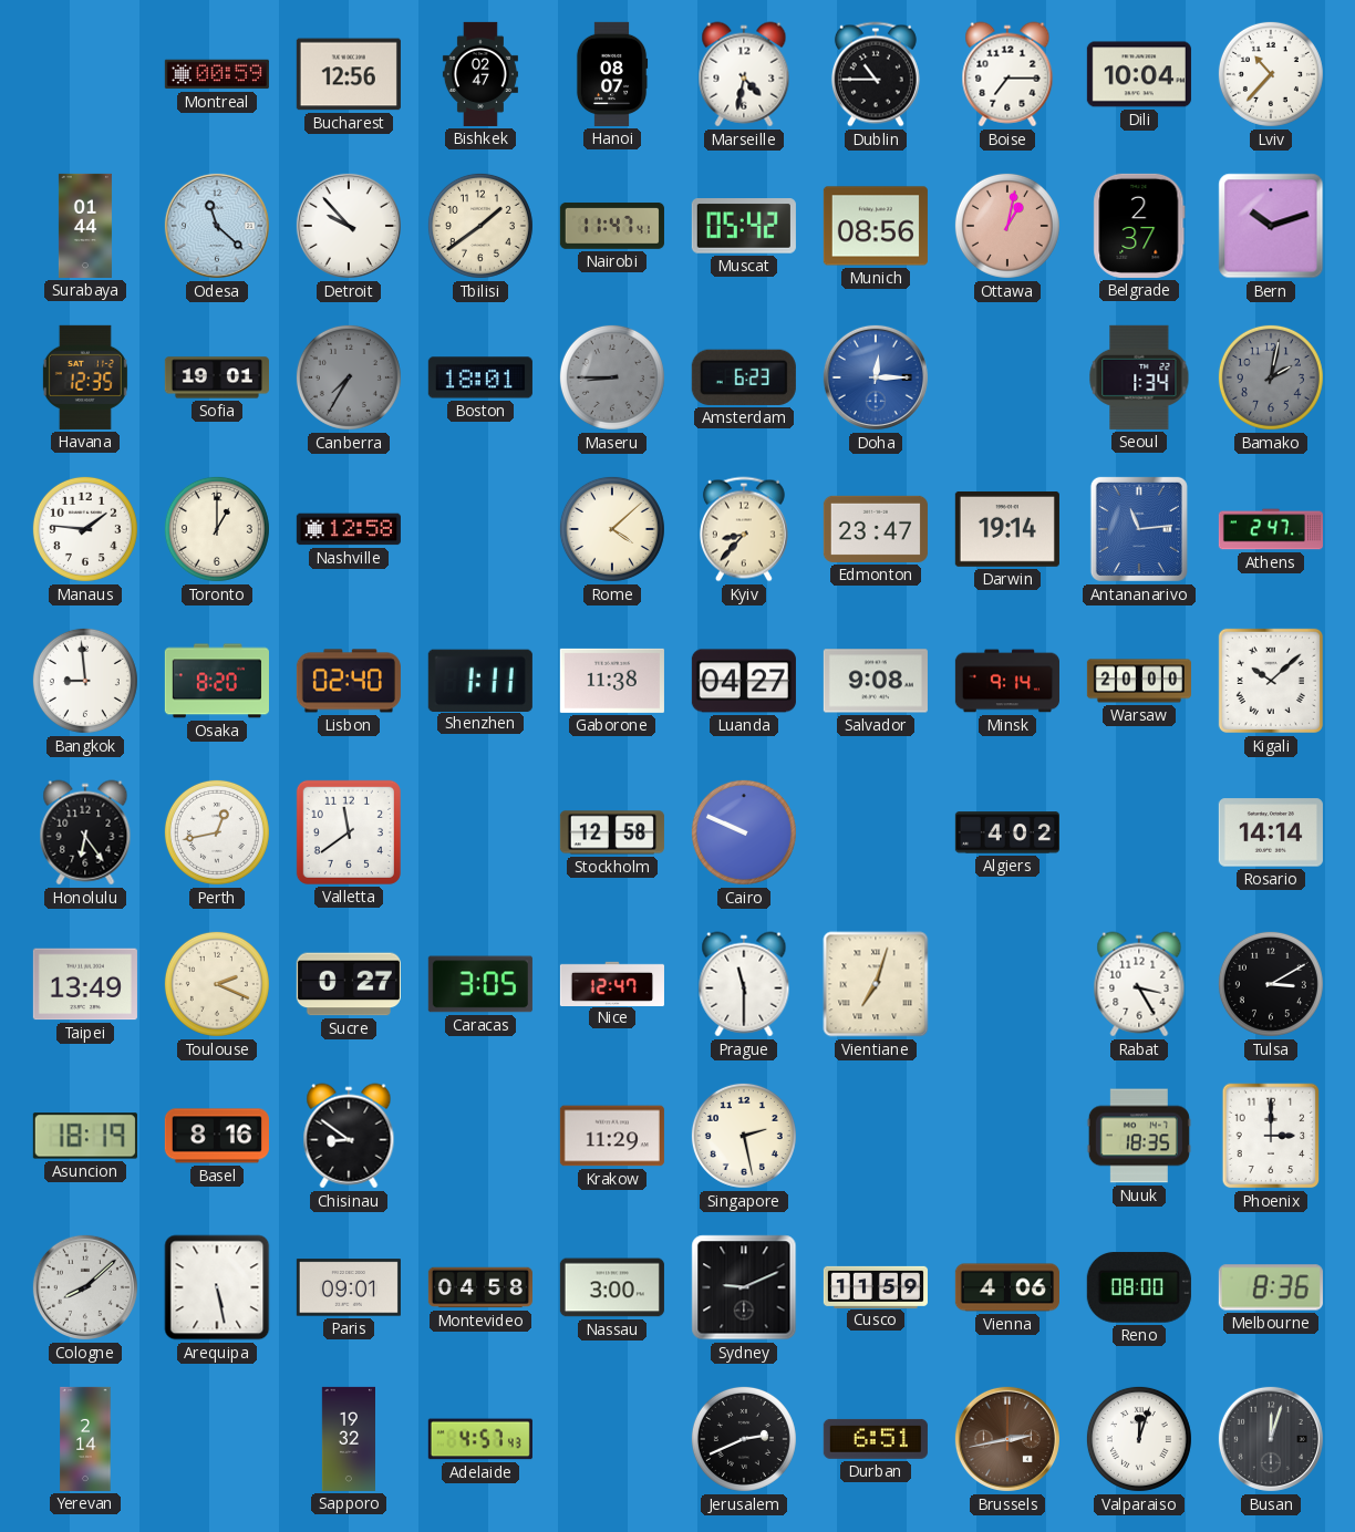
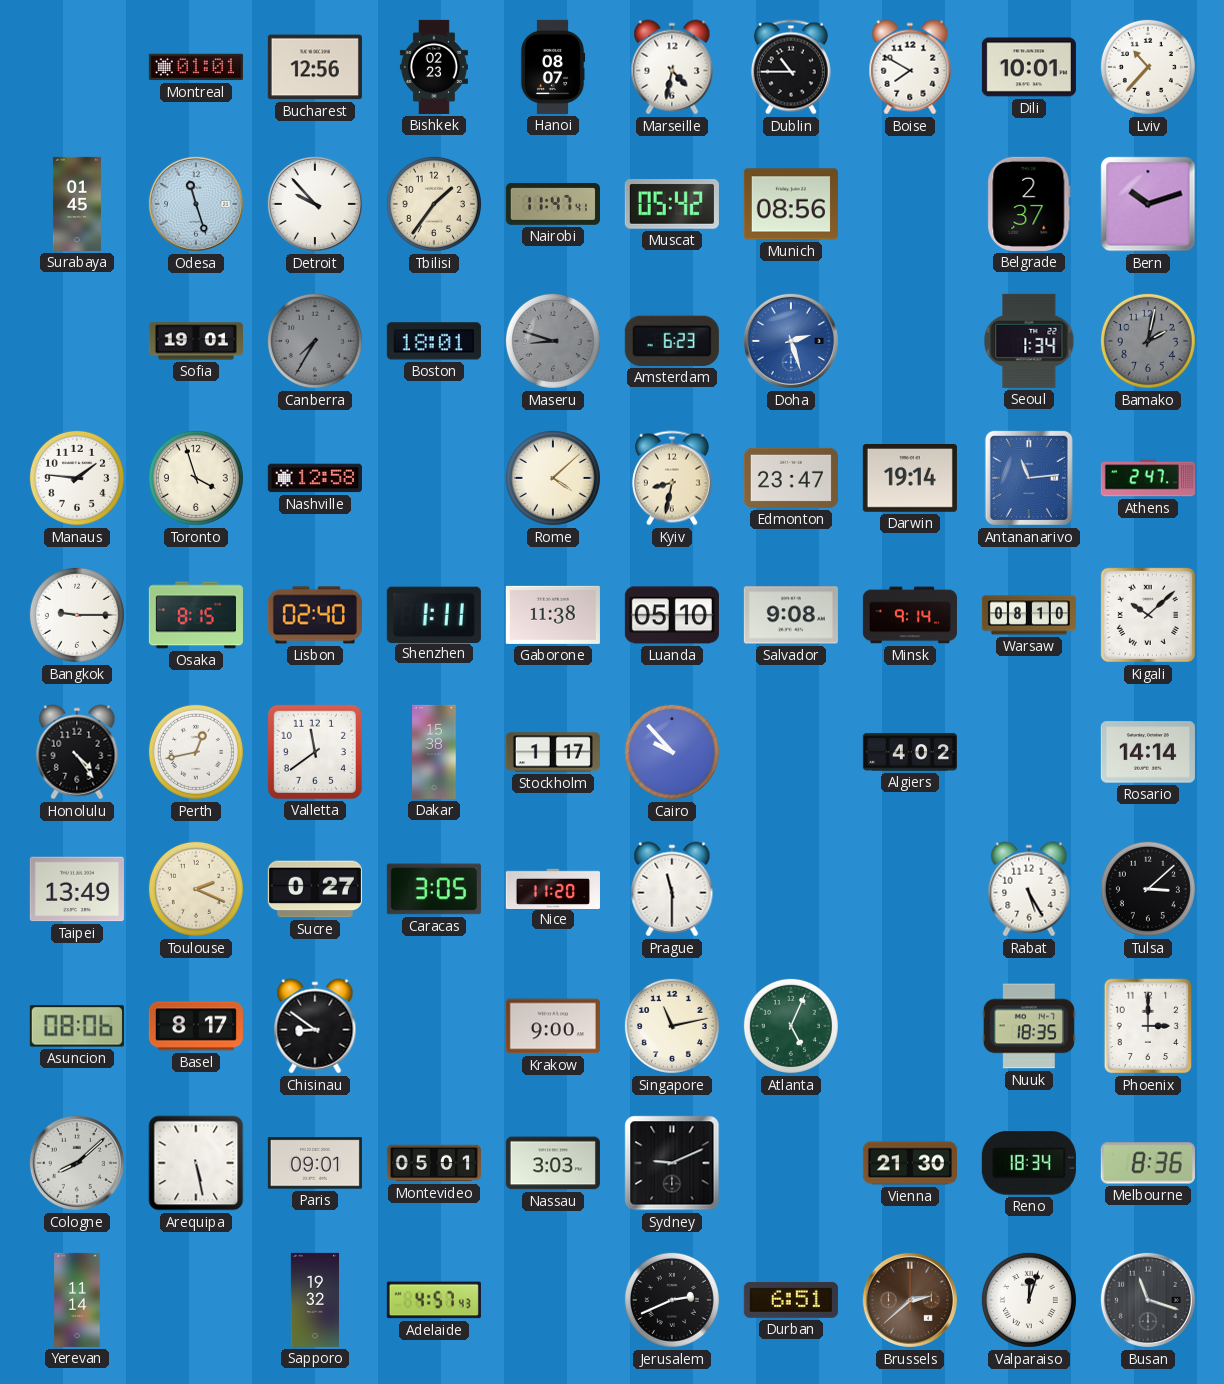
Montreal: 00:59 -> 01:01 (196, 67)
Bishkek: 02:47 -> 02:23 (434, 67)
Boise: 7:15 -> 7:50 (910, 67)
Dili: 10:04 -> 10:01 (1029, 67)
Surabaya: 01:44 -> 01:45 (77, 204)
Odesa: 11:22 -> 11:27 (196, 204)
Tbilisi: 1:39 -> 1:36 (434, 204)
Ottawa: 1:02 -> none (1007, 226)
Havana: 12:35 -> none (85, 377)
Maseru: 8:45 -> 8:48 (553, 341)
Doha: 12:15 -> 2:27 (791, 341)
Toronto: 1:00 -> 3:57 (196, 478)
Kyiv: 8:37 -> 8:32 (672, 478)
Bangkok: 8:59 -> 9:15 (77, 615)
Osaka: 8:20 -> 8:15 (196, 615)
Luanda: 04:27 -> 05:10 (672, 615)
Warsaw: 20:00 -> 08:10 (1029, 615)
Honolulu: 6:24 -> 4:24 (77, 752)
Dakar: none -> 15:38 (434, 752)
Stockholm: 12:58 -> 1:17 (553, 752)
Cairo: 9:49 -> 9:53 (672, 752)
Nice: 12:47 -> 11:20 (553, 888)
Vientiane: 7:03 -> none (876, 984)
Rabat: 3:25 -> 5:25 (1029, 889)
Tulsa: 3:10 -> 3:08 (1148, 889)
Asuncion: 18:19 -> 08:06 (77, 1026)
Basel: 8:16 -> 8:17 (196, 1026)
Krakow: 11:29 -> 9:00 (553, 1026)
Singapore: 2:28 -> 11:13 (672, 1026)
Atlanta: none -> 5:04 (791, 1026)
Montevideo: 04:58 -> 05:01 (434, 1163)
Nassau: 3:00 -> 3:03 (553, 1163)
Cusco: 11:59 -> none (876, 1286)
Vienna: 4:06 -> 21:30 (910, 1163)
Reno: 08:00 -> 18:34 (1029, 1163)
Yerevan: 2:14 -> 11:14 (77, 1300)
Brussels: 2:43 -> 2:38 (910, 1300)
Busan: 12:03 -> 11:18 (1148, 1300)
